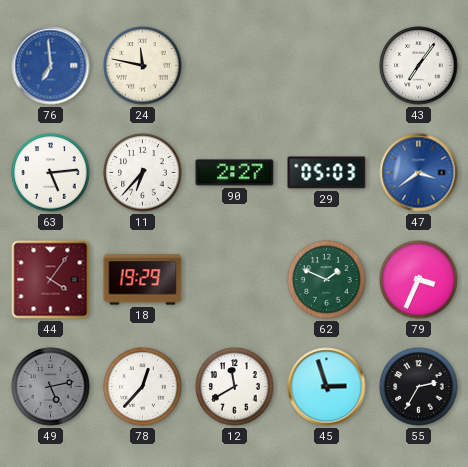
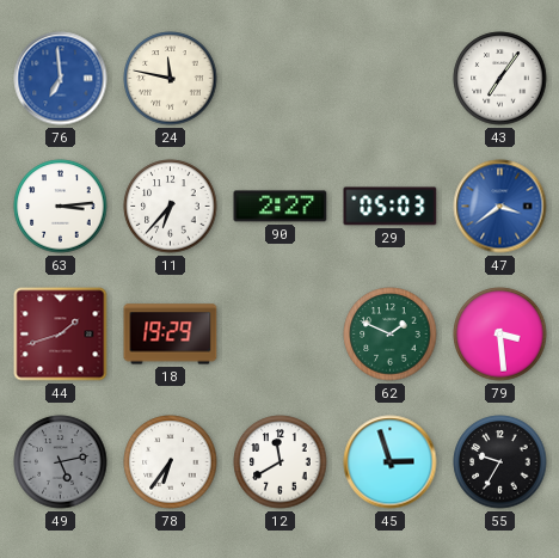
63: 5:14 -> 3:14 (61, 207)
44: 4:06 -> 1:42 (61, 335)
79: 3:34 -> 3:29 (500, 335)
78: 12:37 -> 6:36 (171, 462)
55: 2:35 -> 9:35 (500, 462)
